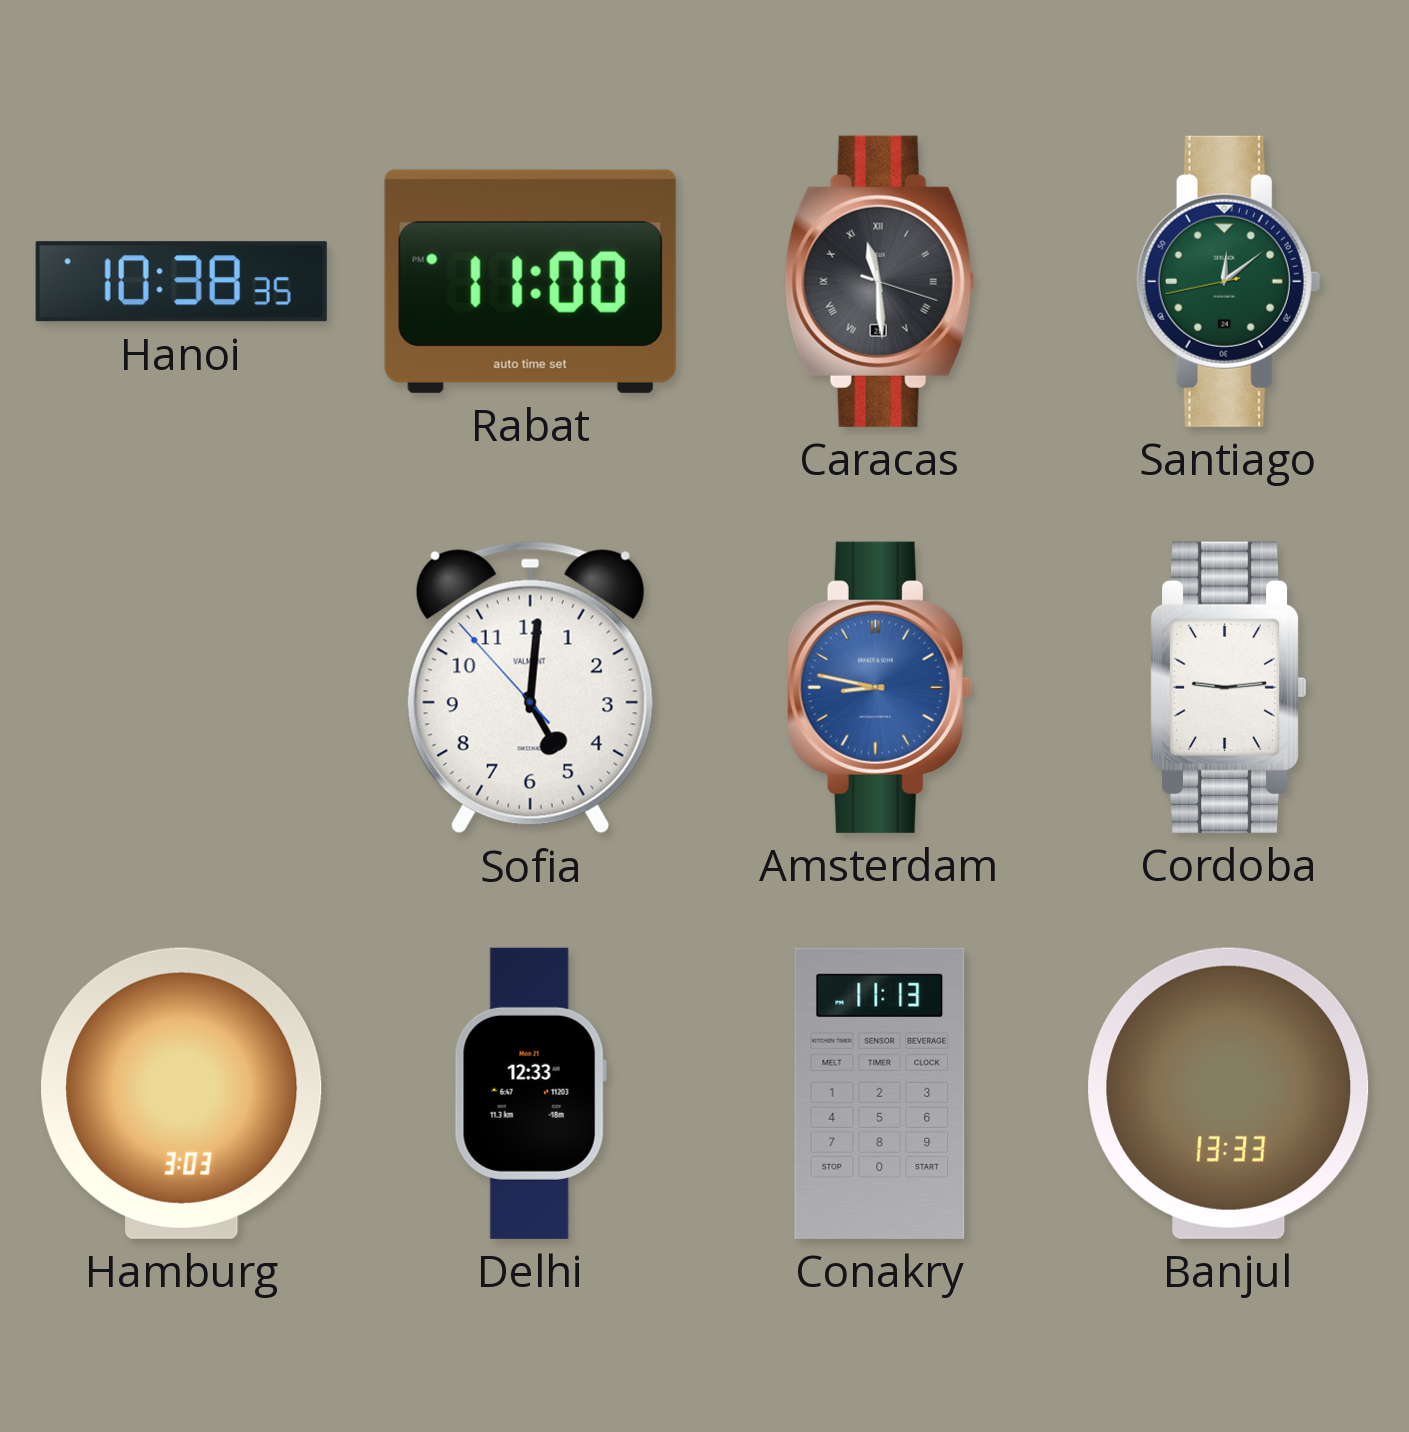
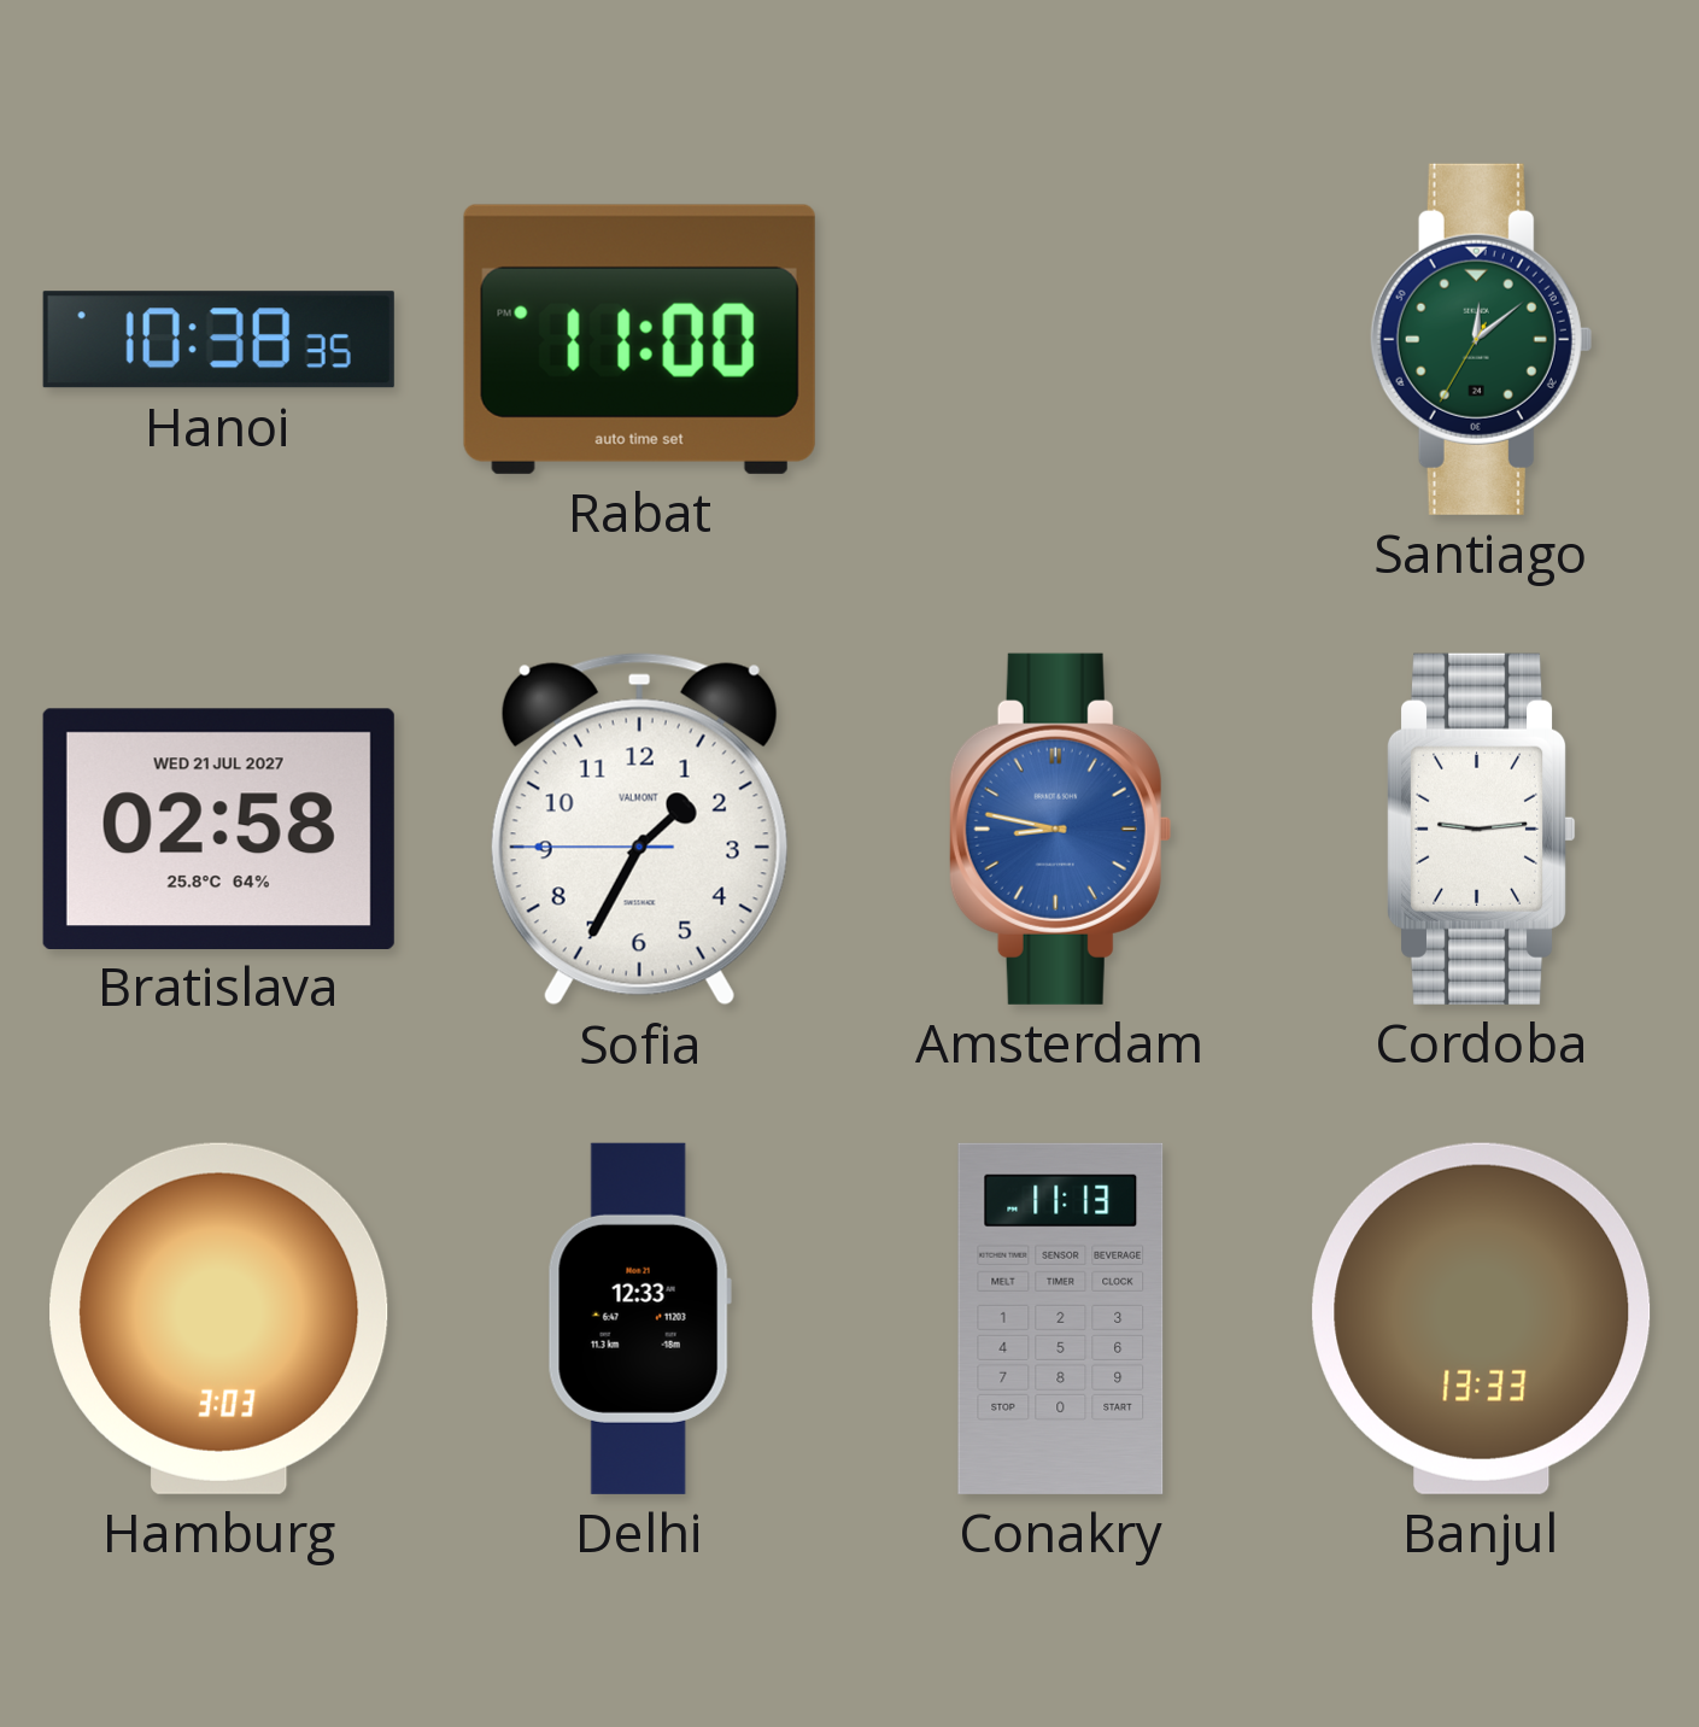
Caracas: 11:29 -> none (879, 281)
Santiago: 12:08:43 -> 12:08:35 (1481, 339)
Bratislava: none -> 02:58 (218, 829)
Sofia: 5:00 -> 1:34 (639, 830)
